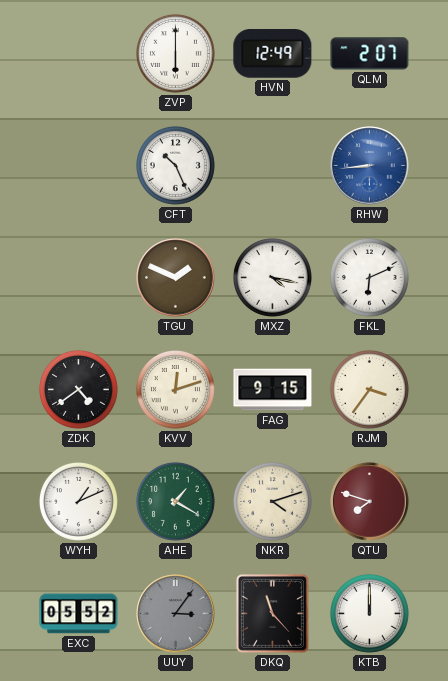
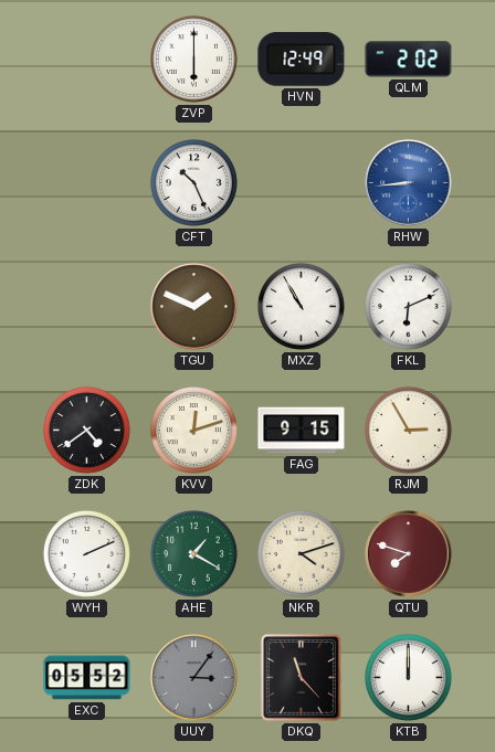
QLM: 2:07 -> 2:02 (409, 60)
MXZ: 4:17 -> 10:55 (301, 306)
RJM: 3:36 -> 2:55 (408, 430)
WYH: 1:11 -> 2:11 (86, 553)
